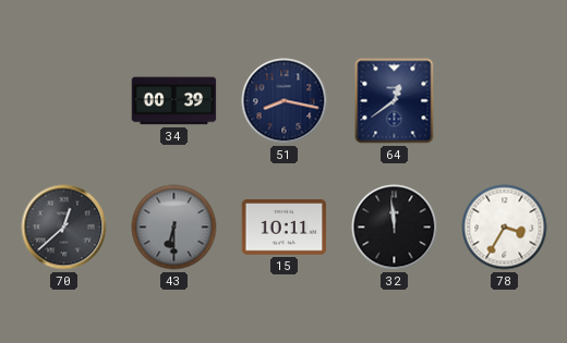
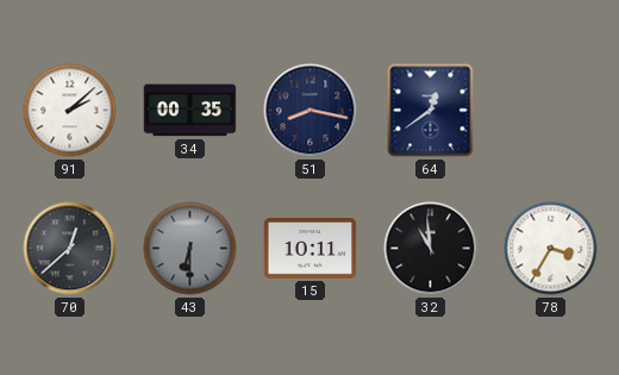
91: none -> 2:08 (70, 111)
34: 00:39 -> 00:35 (190, 111)
32: 11:59 -> 10:59 (431, 249)
